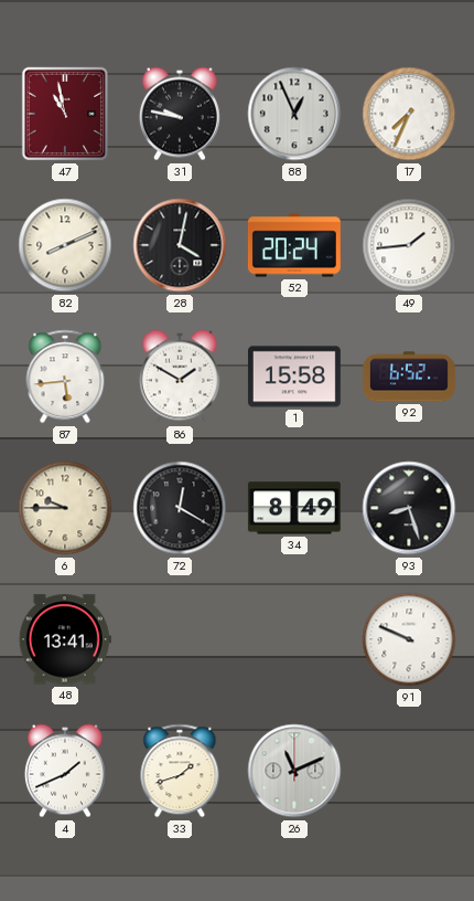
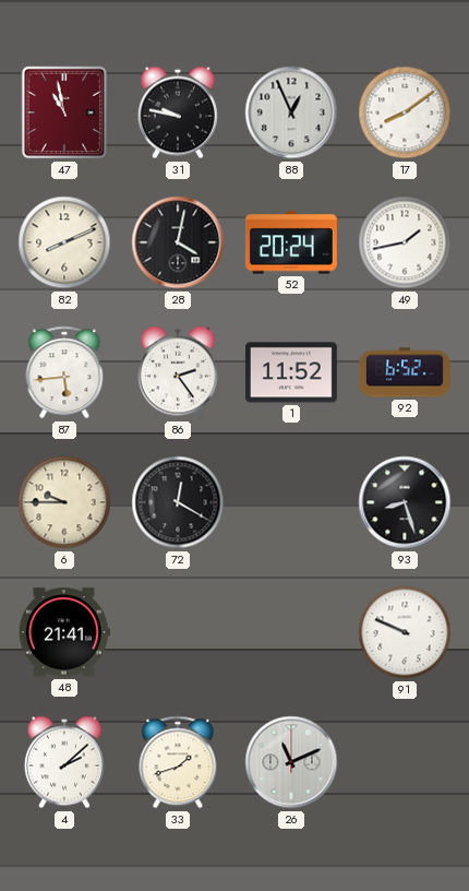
17: 7:34 -> 8:09 (405, 112)
49: 1:44 -> 1:43 (405, 242)
86: 1:50 -> 2:24 (178, 372)
1: 15:58 -> 11:52 (291, 372)
34: 8:49 -> none (294, 508)
48: 13:41 -> 21:41 (64, 632)
4: 1:41 -> 2:08 (64, 762)
